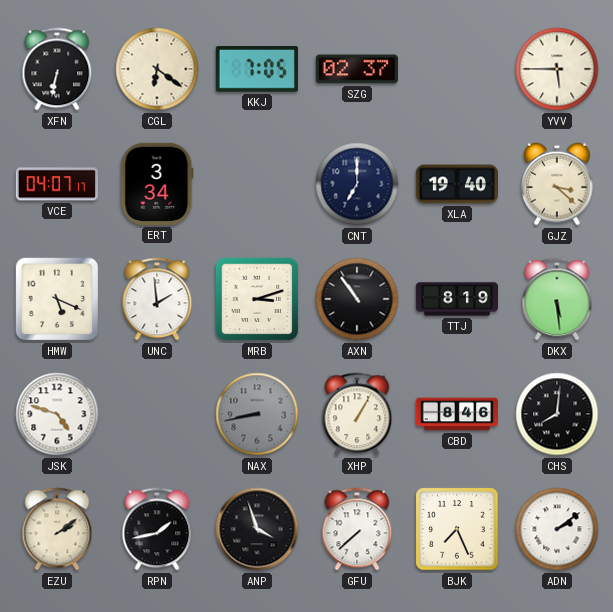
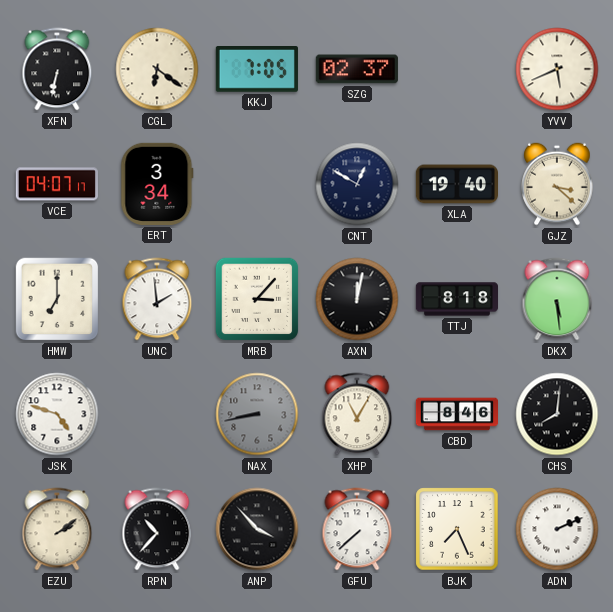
YVV: 5:45 -> 5:41 (557, 69)
CNT: 7:00 -> 12:50 (357, 184)
HMW: 5:19 -> 7:00 (57, 299)
MRB: 3:12 -> 3:07 (257, 299)
AXN: 10:54 -> 12:02 (357, 299)
TTJ: 8:19 -> 8:18 (456, 299)
XHP: 1:05 -> 11:05 (357, 414)
RPN: 1:43 -> 10:37 (157, 529)
ANP: 3:57 -> 3:53 (257, 529)
ADN: 2:09 -> 2:11 (557, 529)
